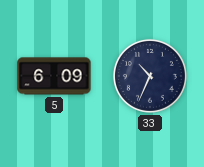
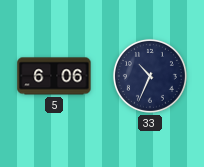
5: 6:09 -> 6:06 (54, 76)
